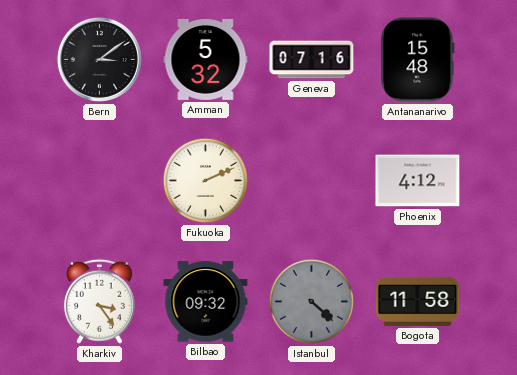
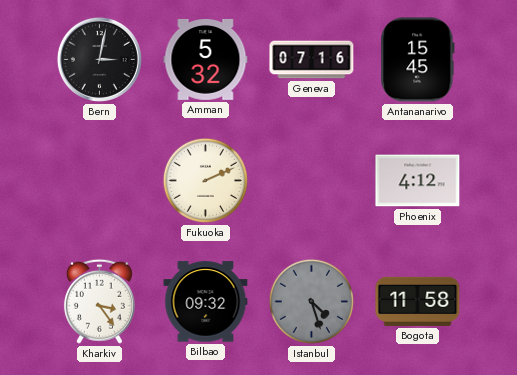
Bern: 3:09 -> 3:02 (99, 59)
Antananarivo: 15:48 -> 15:45 (418, 60)
Istanbul: 4:22 -> 4:27 (311, 301)
